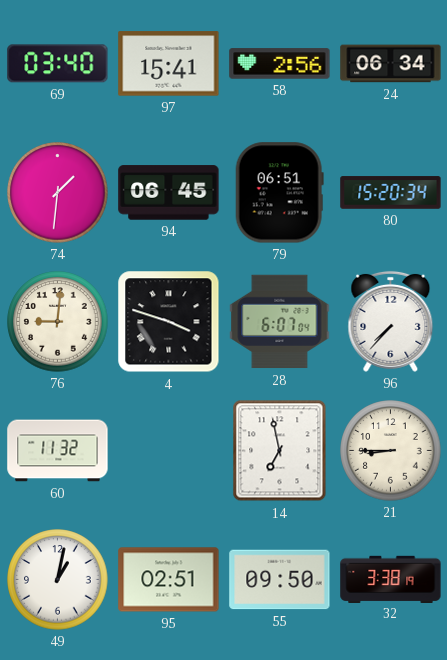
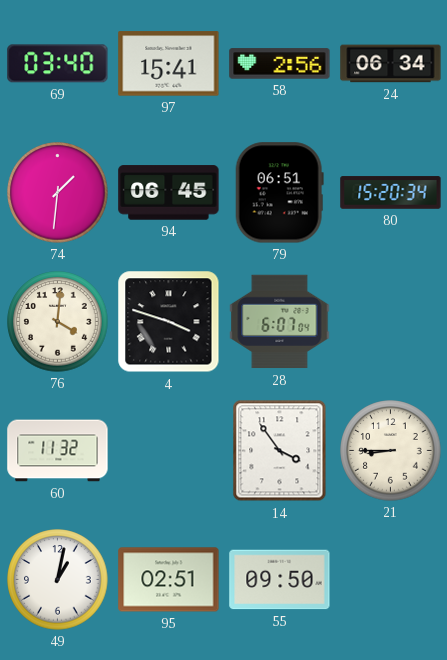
76: 9:01 -> 4:01 (58, 322)
96: 7:37 -> none (391, 321)
14: 6:58 -> 3:54 (280, 451)
32: 3:38 -> none (391, 579)
